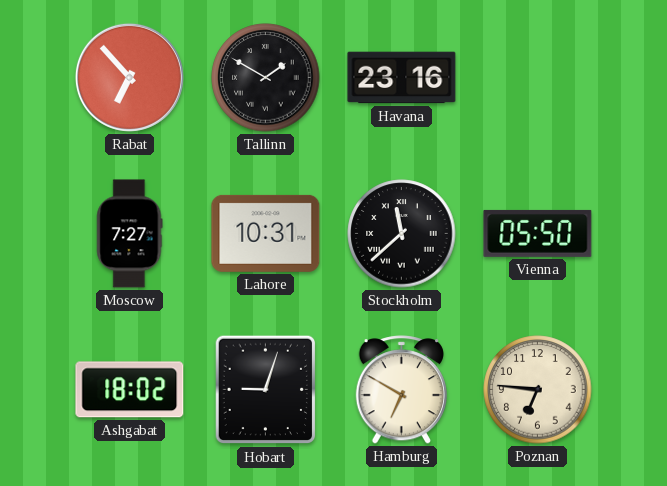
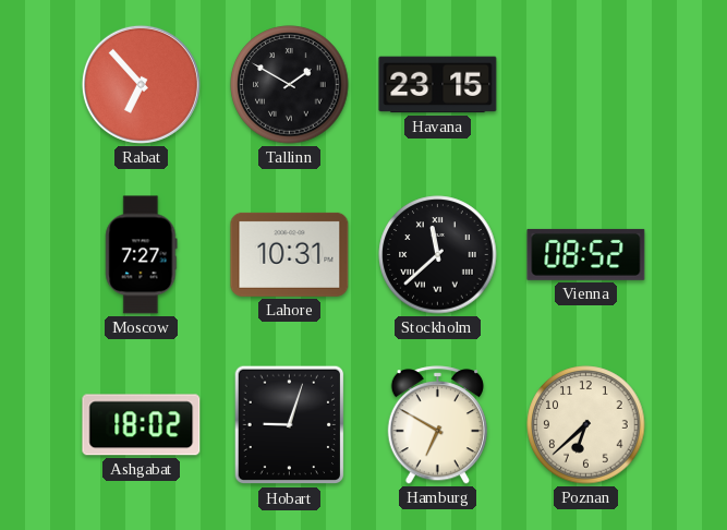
Havana: 23:16 -> 23:15 (438, 85)
Vienna: 05:50 -> 08:52 (586, 254)
Poznan: 6:46 -> 6:38 (586, 425)
